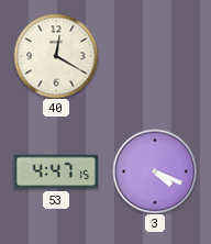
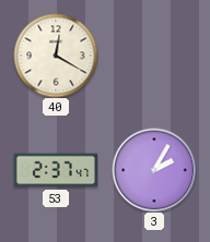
53: 4:47 -> 2:37 (56, 170)
3: 4:19 -> 2:05 (154, 170)
